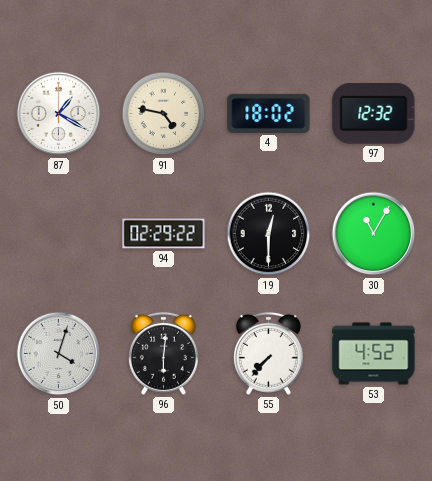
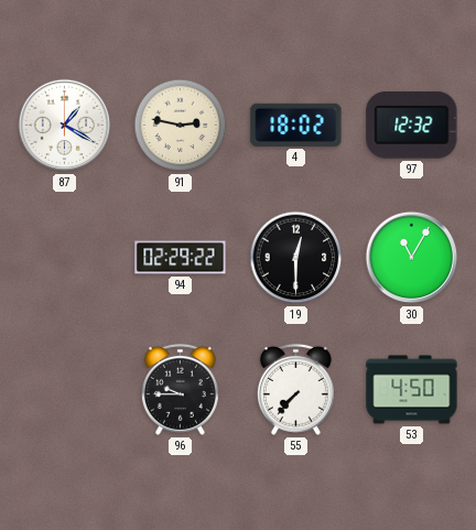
91: 4:47 -> 2:47 (181, 126)
50: 4:03 -> none (59, 354)
96: 6:01 -> 9:45 (180, 389)
53: 4:52 -> 4:50 (412, 390)
